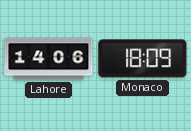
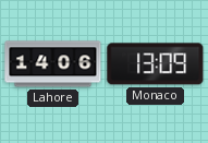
Monaco: 18:09 -> 13:09 (156, 64)
